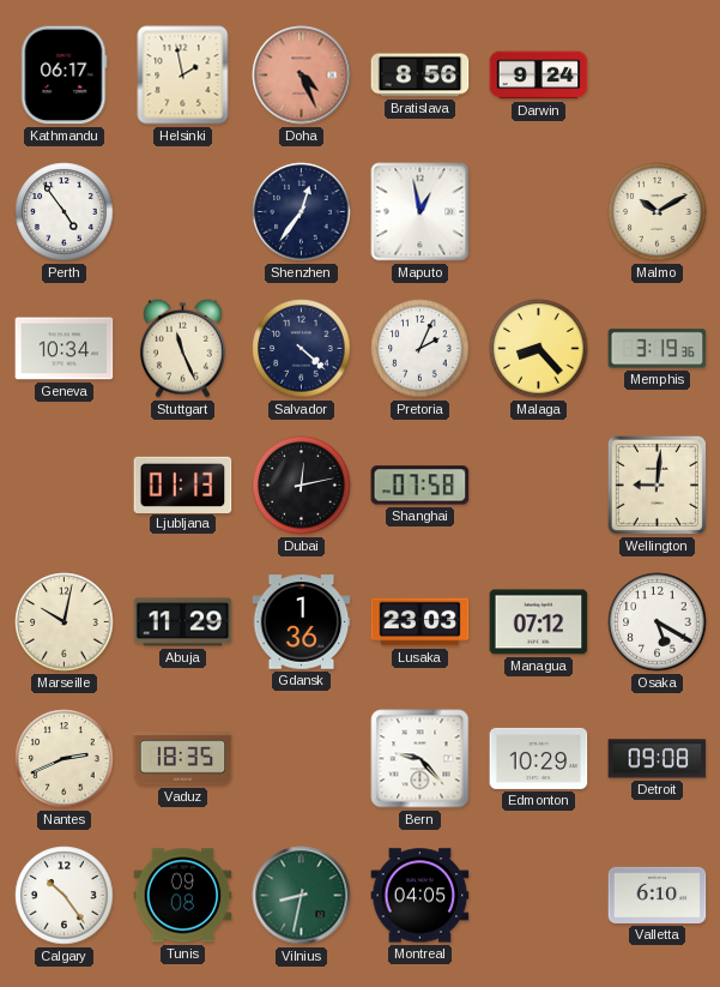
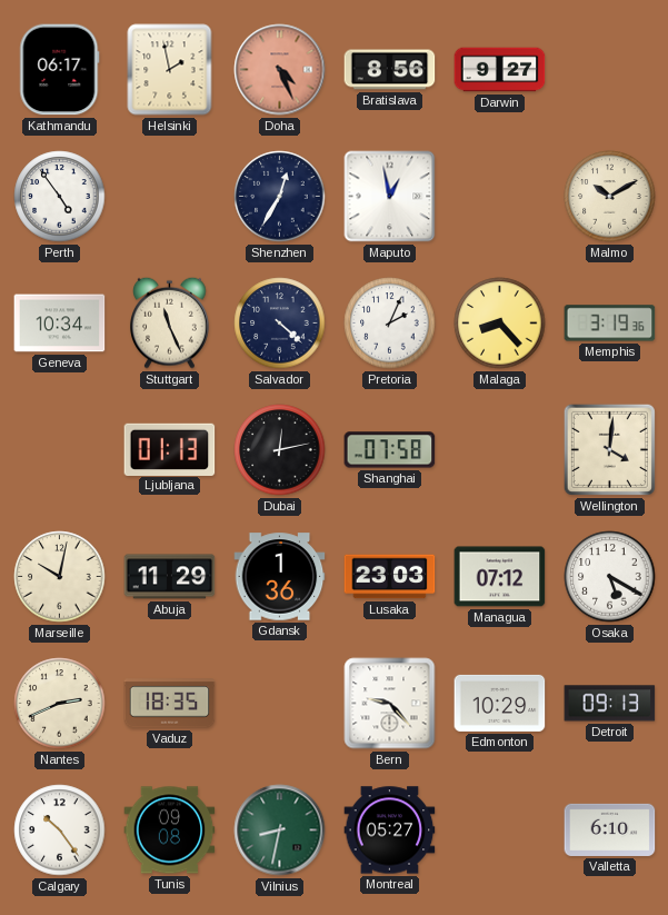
Darwin: 9:24 -> 9:27 (500, 70)
Shenzhen: 12:36 -> 12:35 (280, 197)
Wellington: 9:01 -> 4:01 (609, 449)
Detroit: 09:08 -> 09:13 (610, 704)
Montreal: 04:05 -> 05:27 (390, 831)
